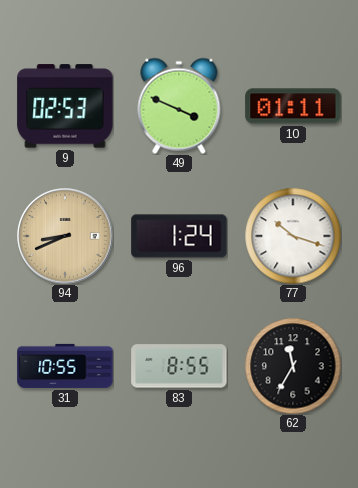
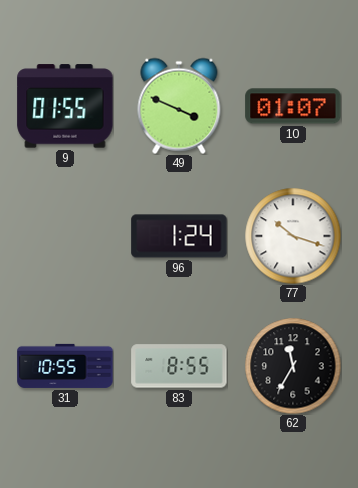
9: 02:53 -> 01:55 (65, 106)
10: 01:11 -> 01:07 (293, 106)
94: 8:41 -> none (65, 236)
